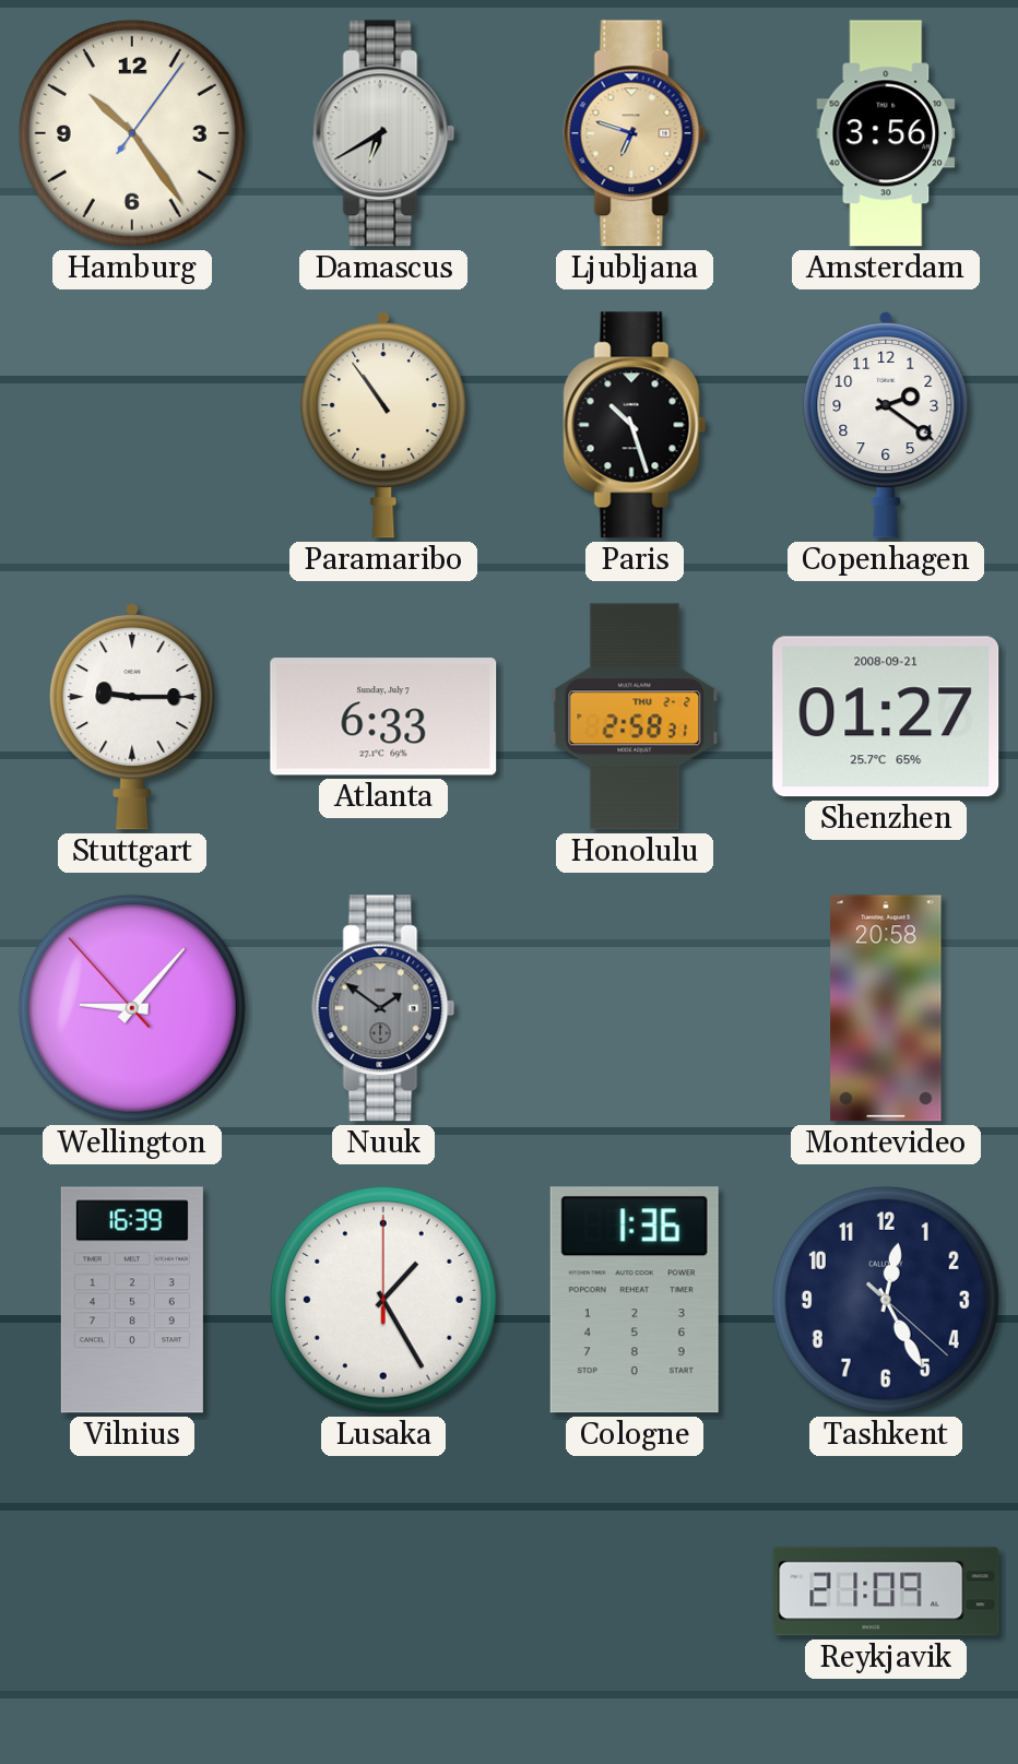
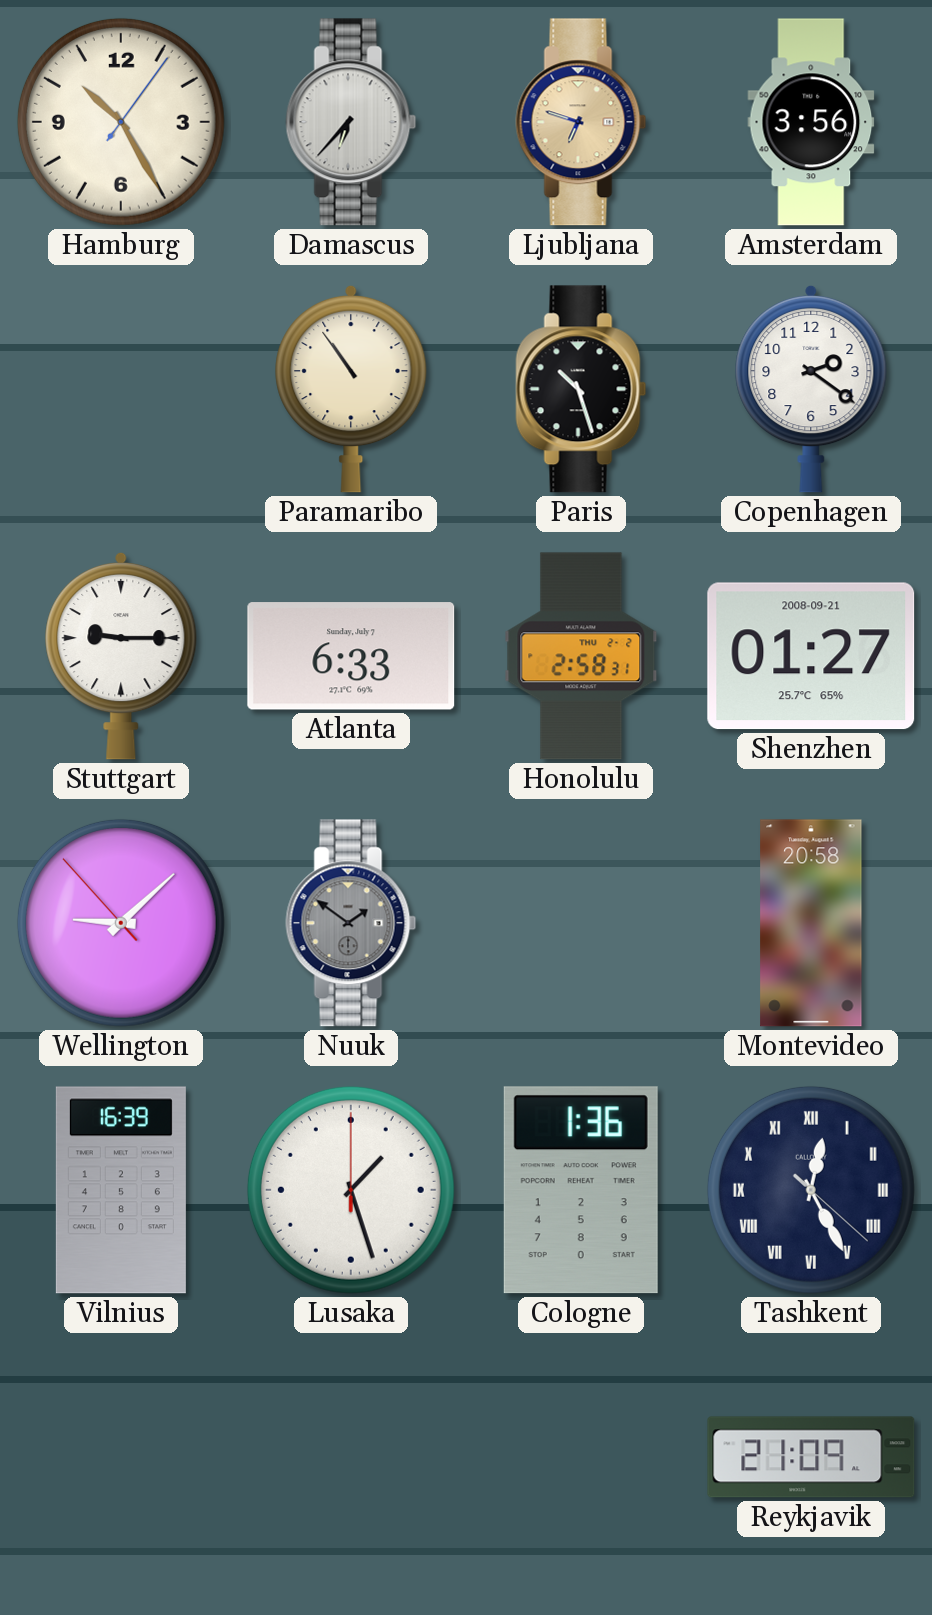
Hamburg: 10:24 -> 10:25 (121, 122)
Damascus: 6:40 -> 6:37 (351, 122)
Wellington: 9:06 -> 9:07 (121, 923)
Lusaka: 1:25 -> 1:27 (351, 1190)
Tashkent numerals: Arabic -> Roman (811, 1190)
